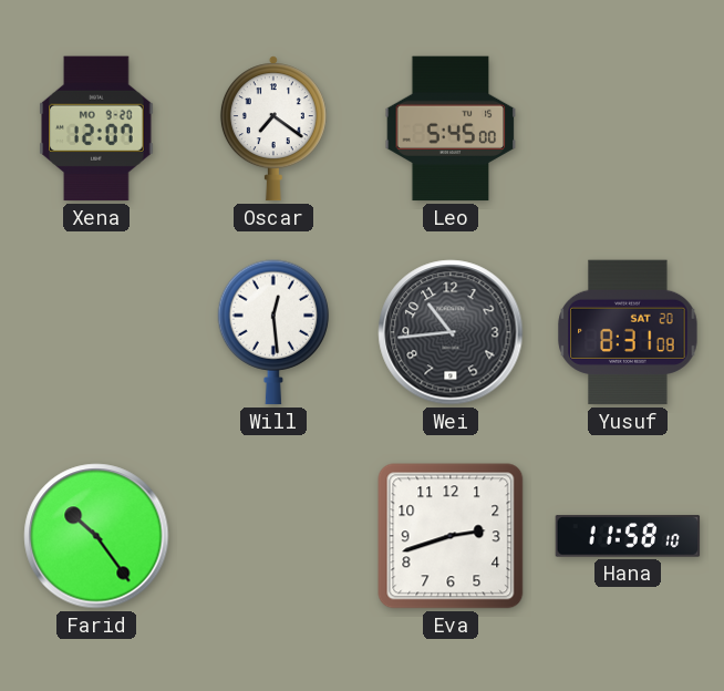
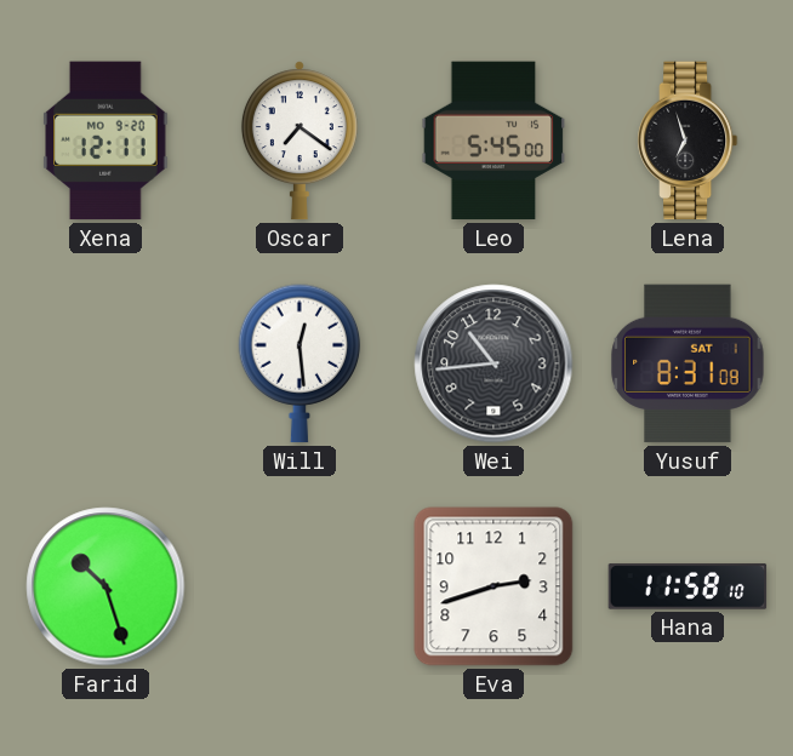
Xena: 12:07 -> 12:11 (105, 141)
Lena: none -> 6:57 (688, 141)
Yusuf date: SAT 20 -> SAT 1 (688, 363)
Farid: 10:24 -> 10:27 (105, 586)
